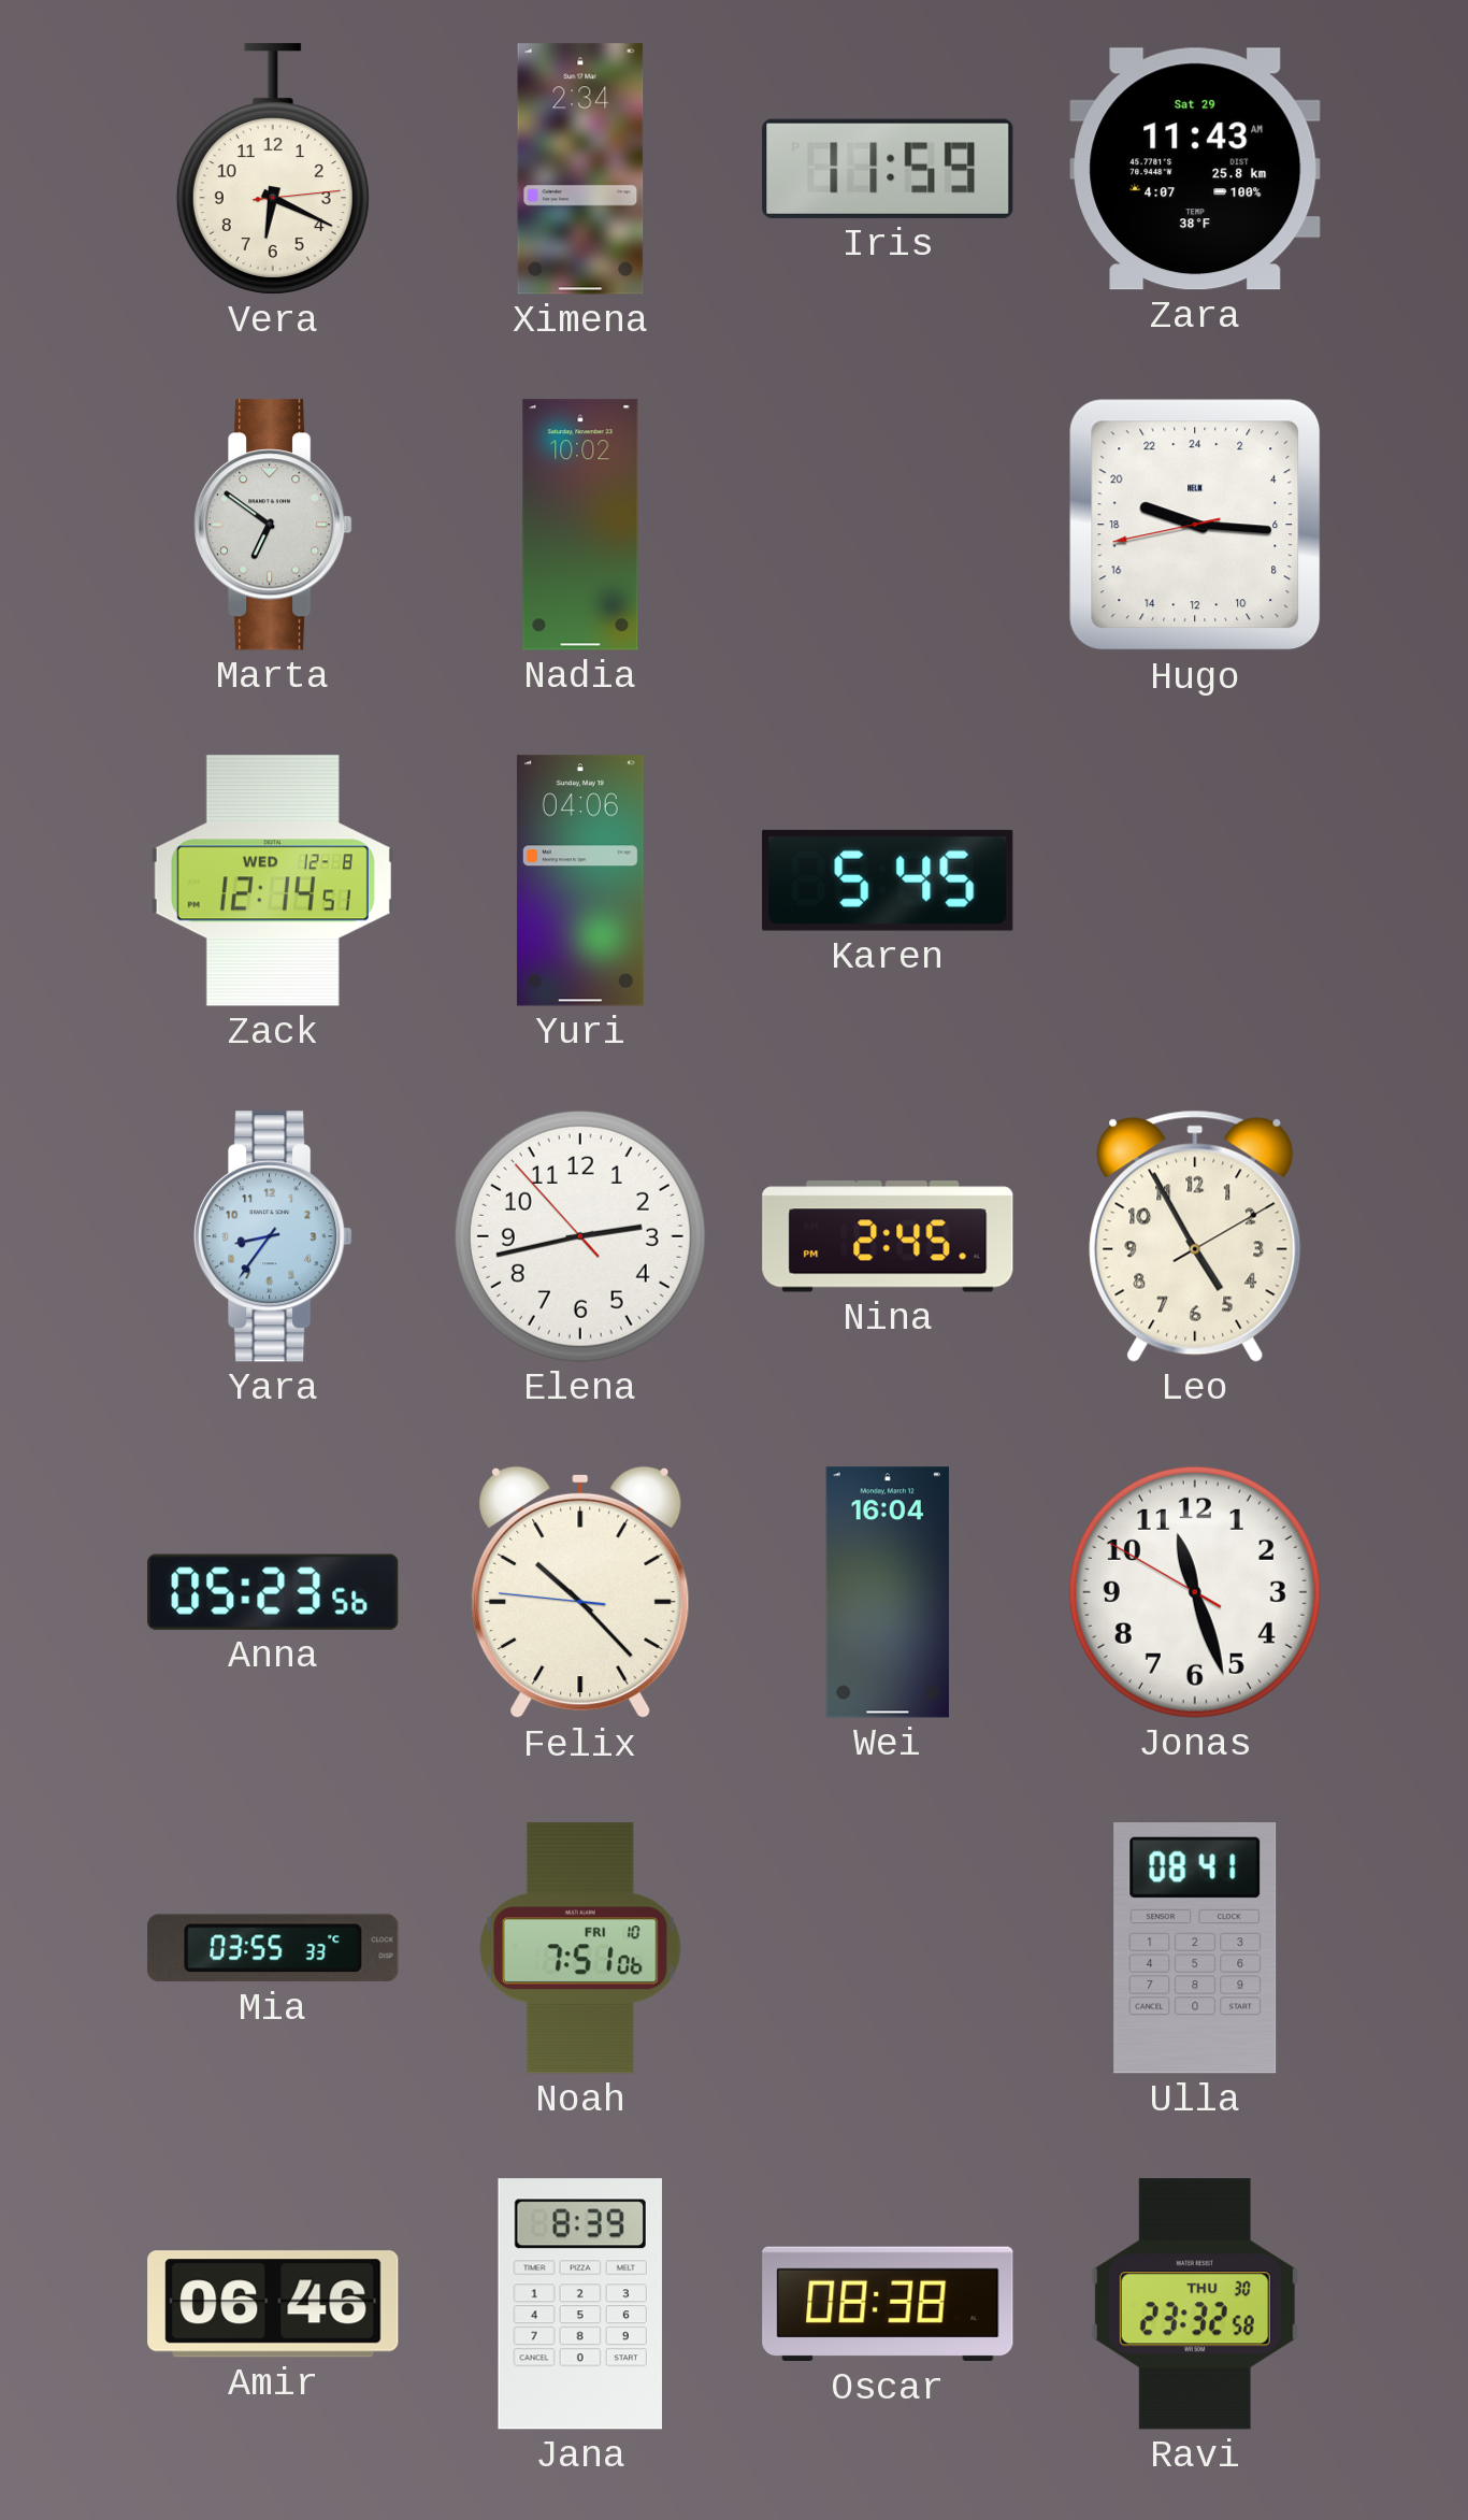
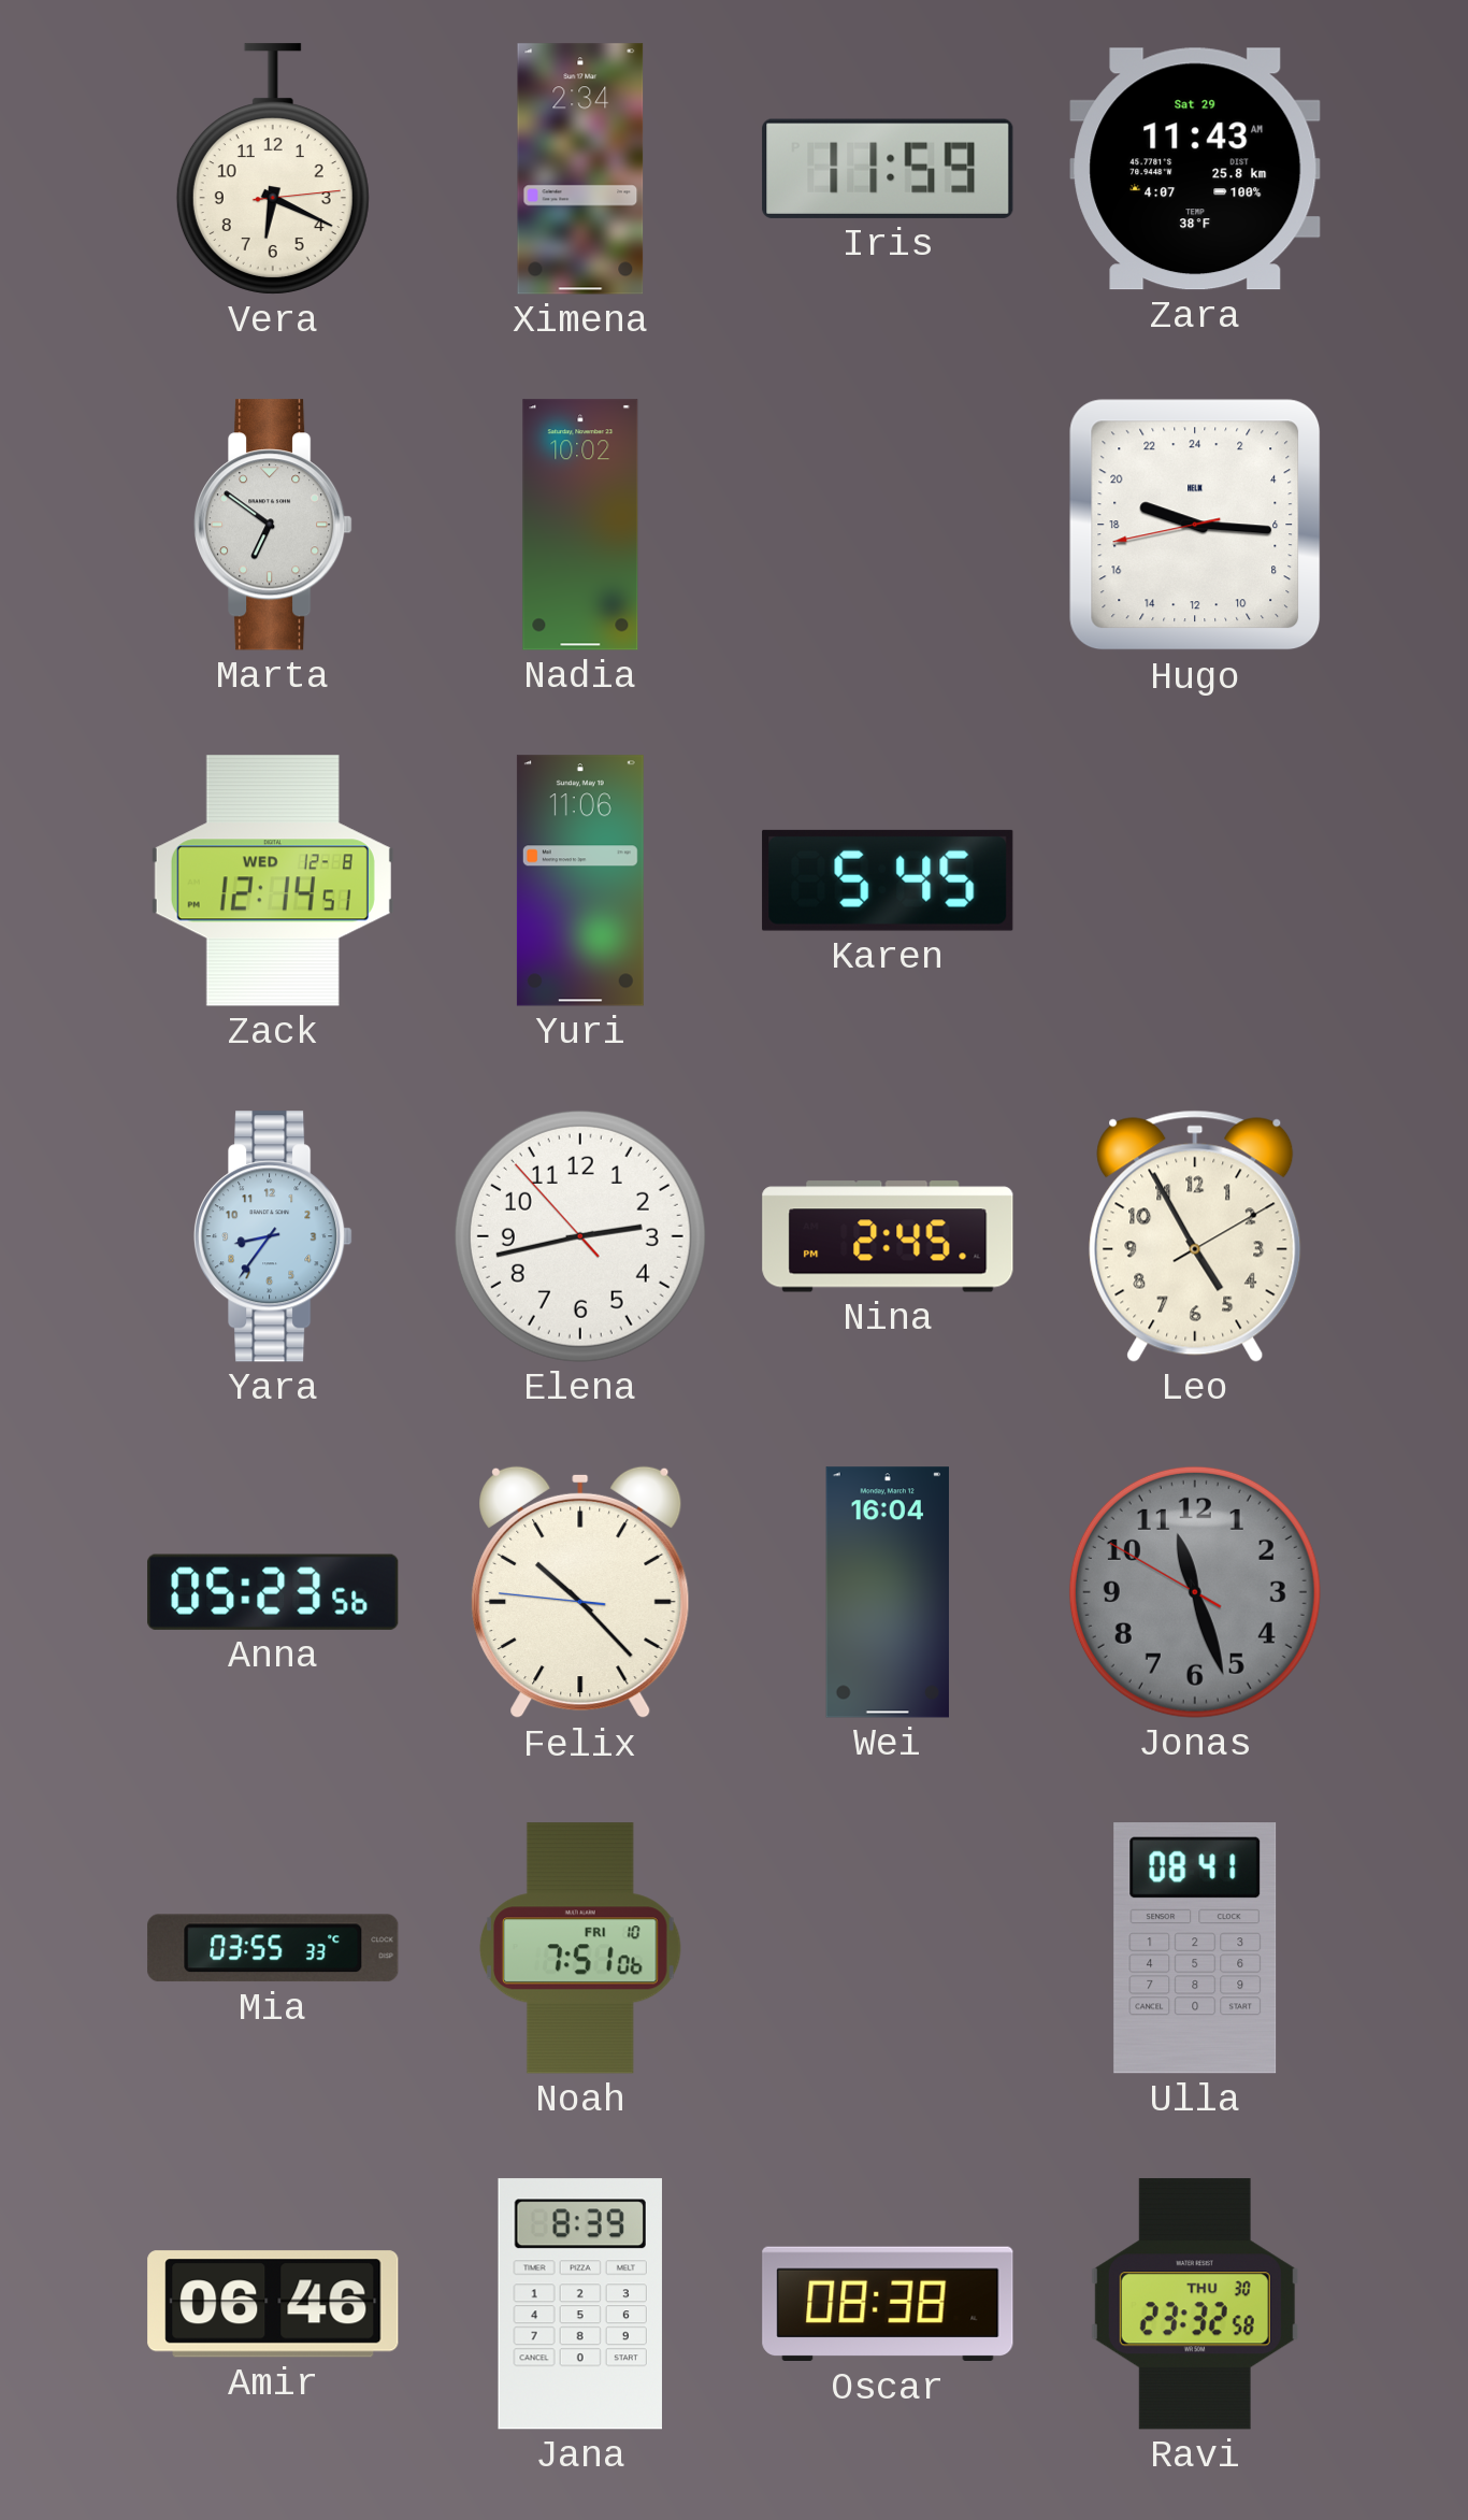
Yuri: 04:06 -> 11:06 (580, 880)
Jonas dial: white -> grey (1195, 1592)
